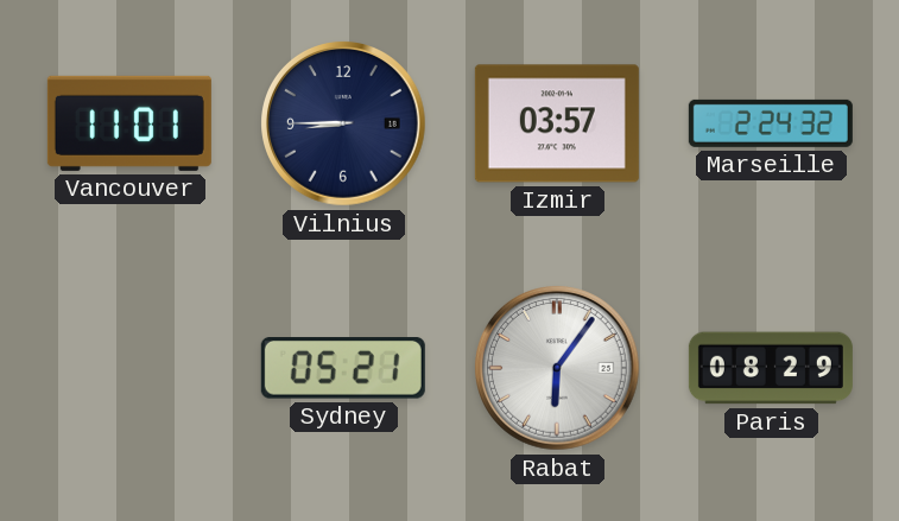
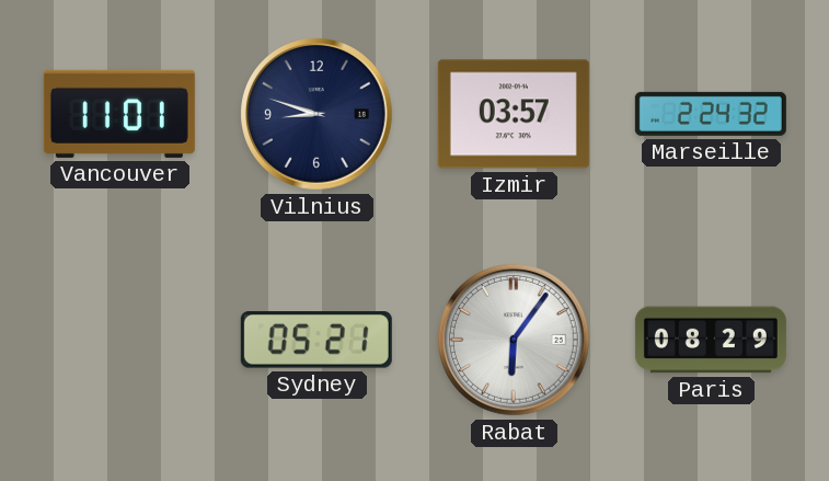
Vilnius: 8:45 -> 8:48 (318, 115)
